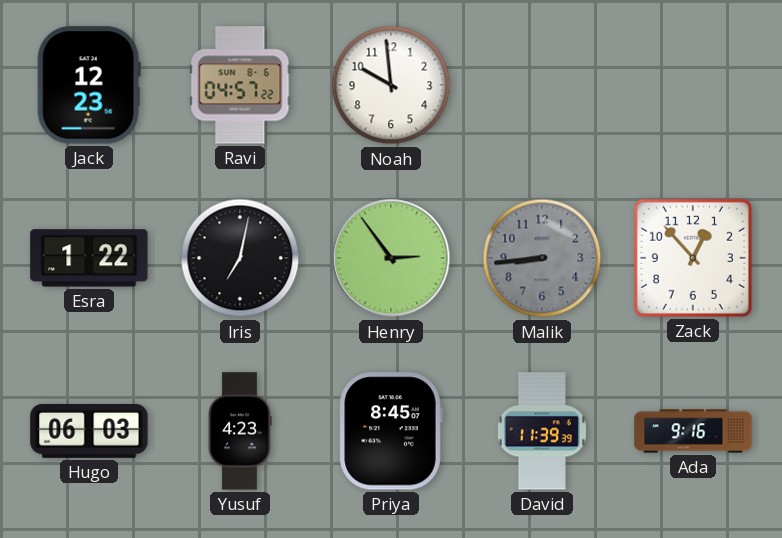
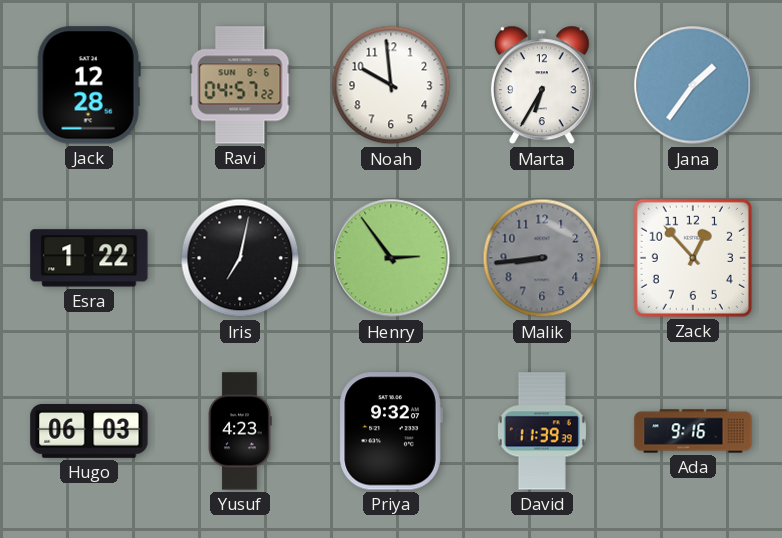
Jack: 12:23 -> 12:28 (89, 85)
Marta: none -> 6:35 (542, 85)
Jana: none -> 1:36 (693, 85)
Priya: 8:45 -> 9:32 (391, 431)
